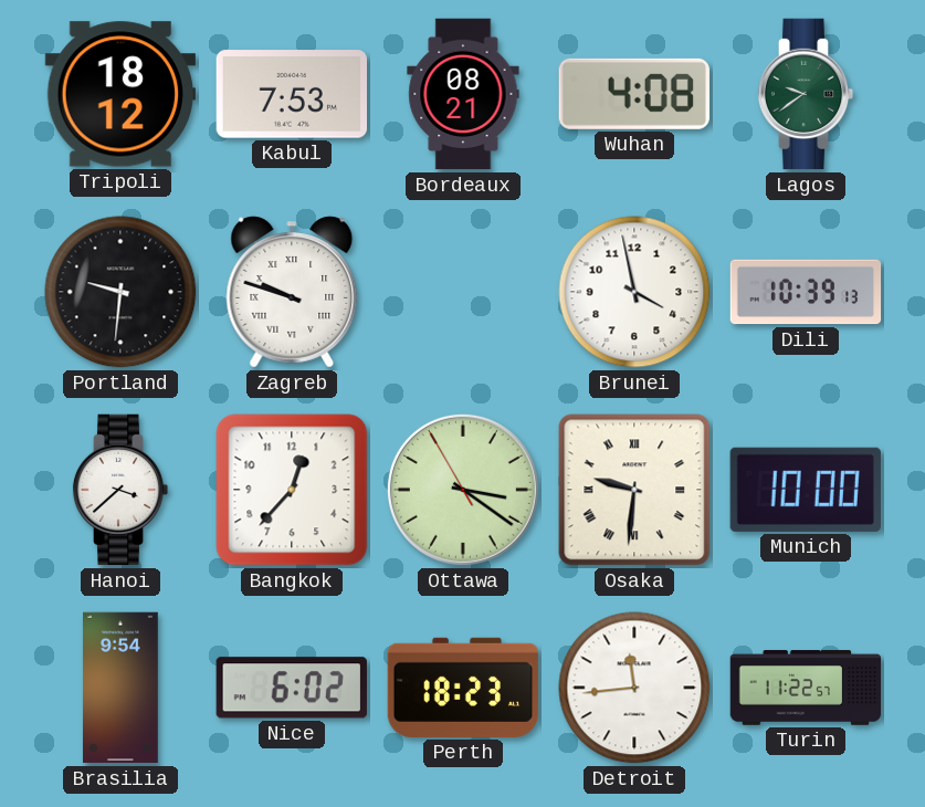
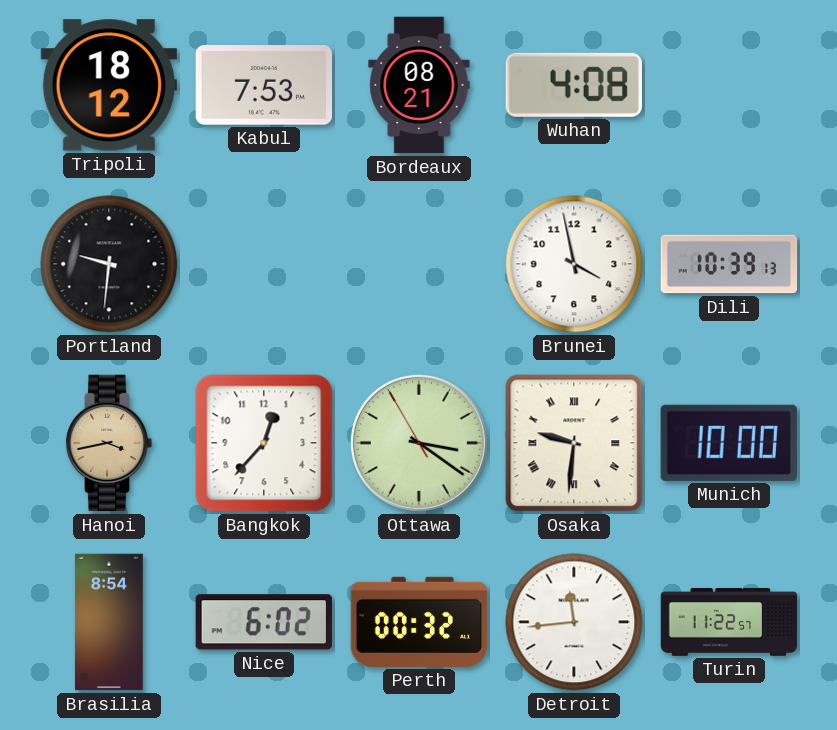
Lagos: 9:39 -> none (806, 94)
Zagreb: 9:48 -> none (292, 292)
Hanoi: 3:38 -> 3:43 (109, 443)
Hanoi dial: white -> champagne (109, 443)
Brasilia: 9:54 -> 8:54 (109, 622)
Perth: 18:23 -> 00:32 (419, 622)
